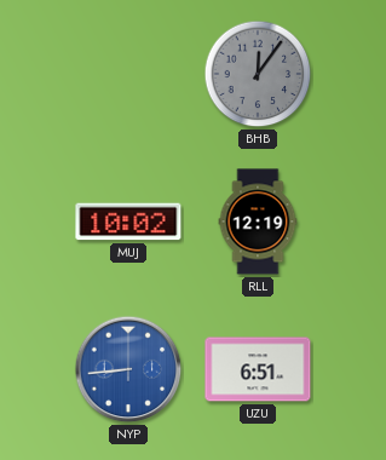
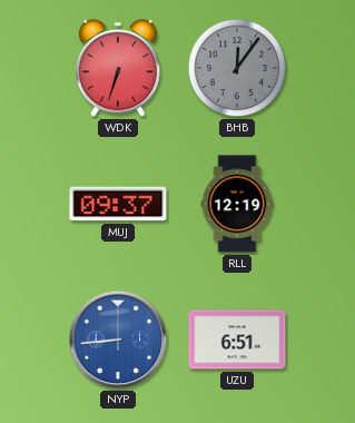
WDK: none -> 6:33 (118, 68)
MUJ: 10:02 -> 09:37 (118, 204)
